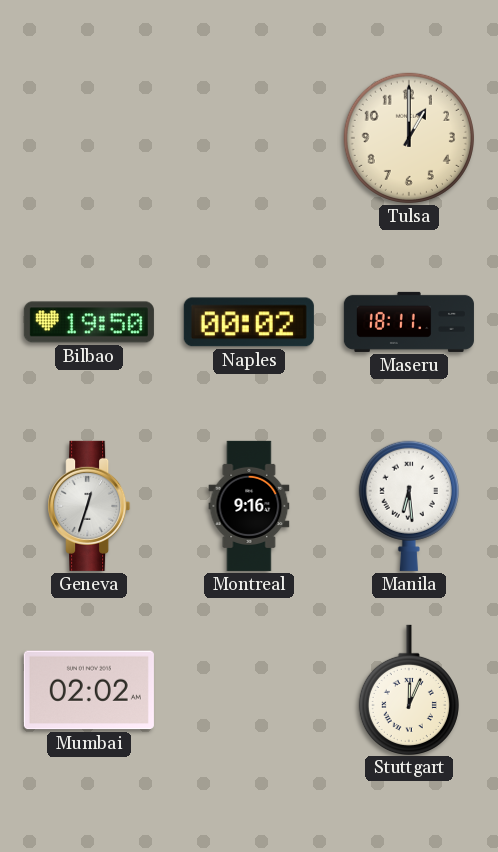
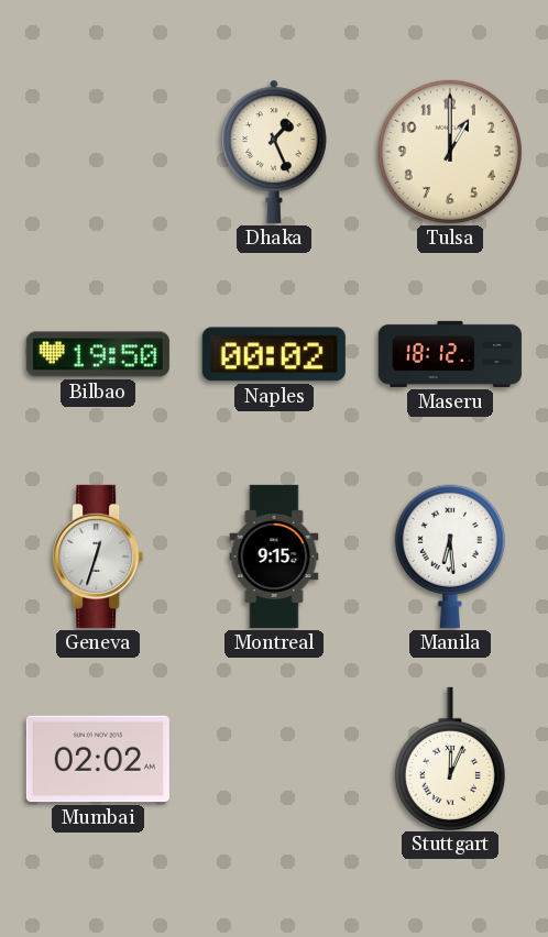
Dhaka: none -> 1:26 (275, 152)
Maseru: 18:11 -> 18:12 (450, 354)
Montreal: 9:16 -> 9:15 (274, 556)
